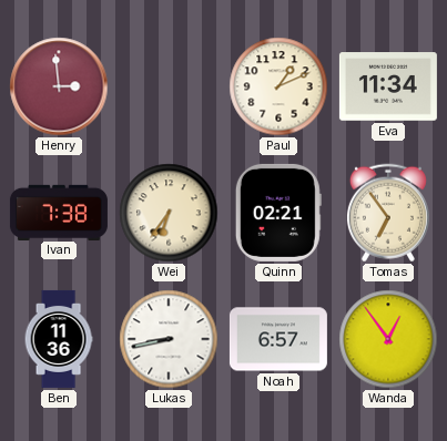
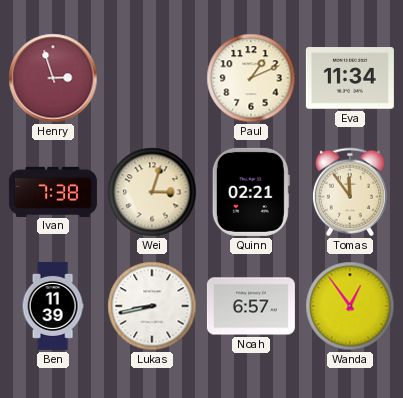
Henry: 2:59 -> 2:57 (53, 78)
Wei: 6:36 -> 3:03 (152, 192)
Tomas: 6:54 -> 11:54 (350, 192)
Ben: 11:36 -> 11:39 (53, 306)
